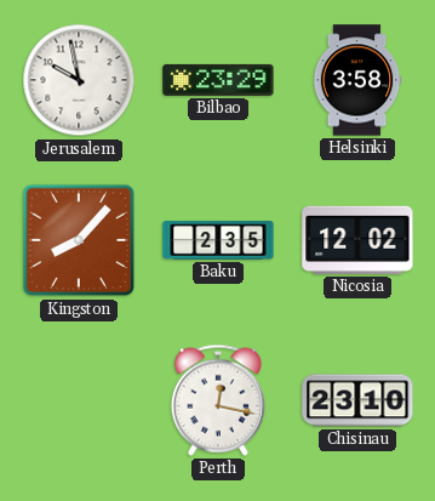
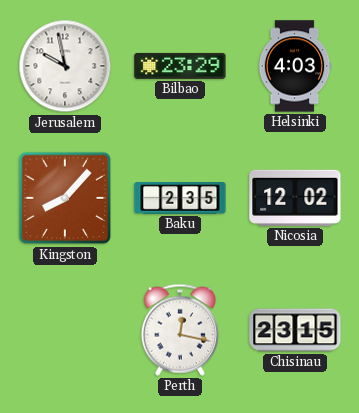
Helsinki: 3:58 -> 4:03 (295, 66)
Chisinau: 23:10 -> 23:15 (295, 330)
